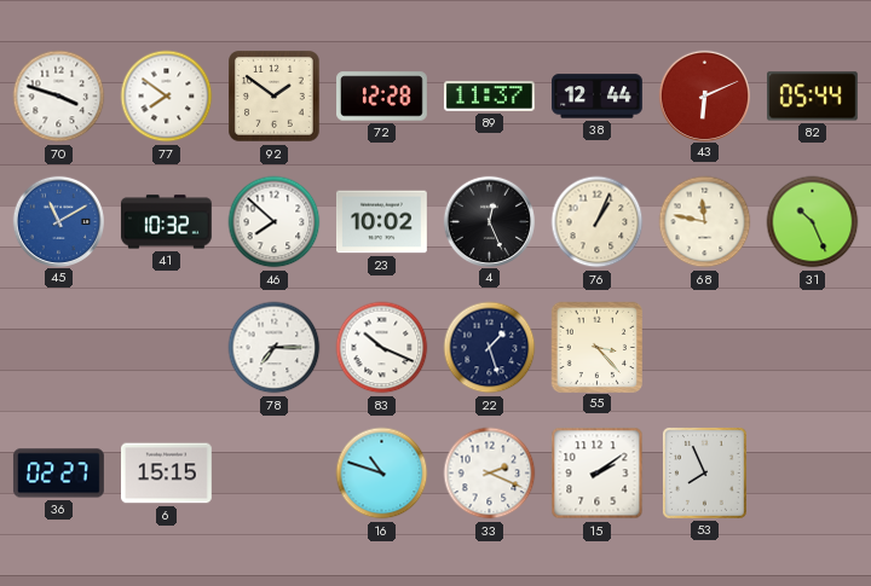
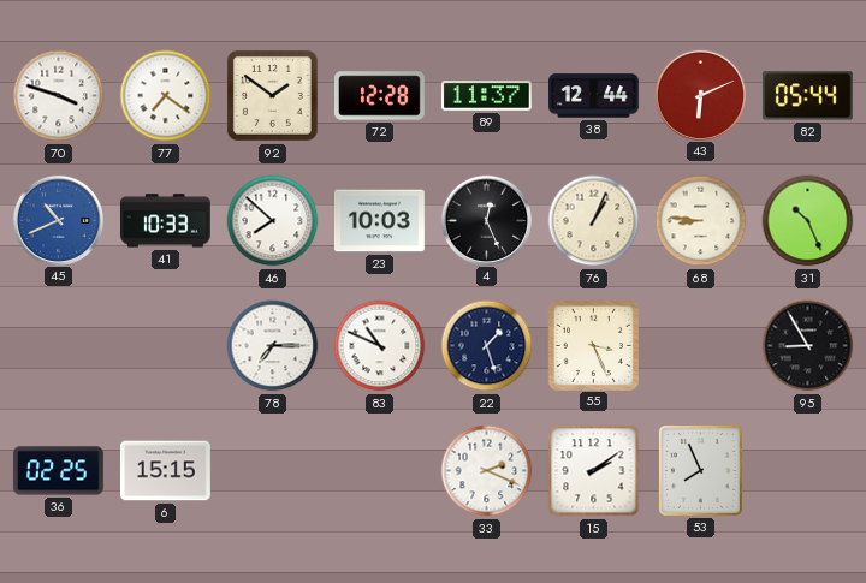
77: 7:51 -> 7:21 (166, 96)
45: 11:10 -> 10:41 (58, 220)
41: 10:32 -> 10:33 (165, 221)
23: 10:02 -> 10:03 (380, 221)
68: 11:47 -> 8:46 (701, 221)
83: 10:19 -> 10:49 (380, 346)
55: 3:23 -> 3:26 (593, 345)
95: none -> 8:55 (808, 346)
36: 02:27 -> 02:25 (59, 471)
16: 10:48 -> none (382, 474)
